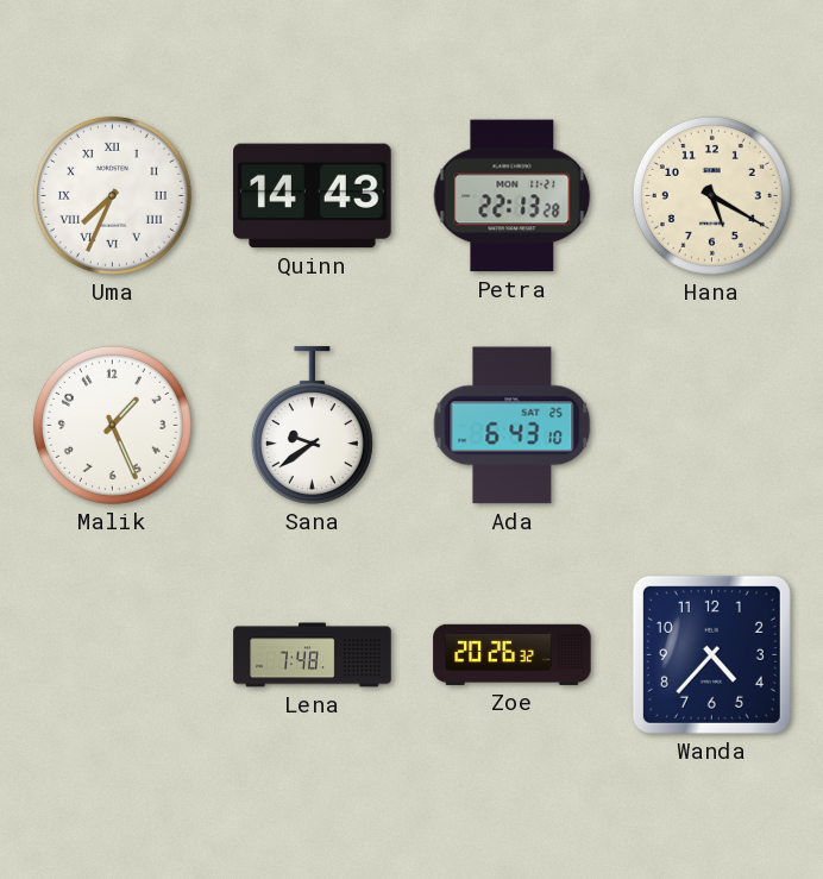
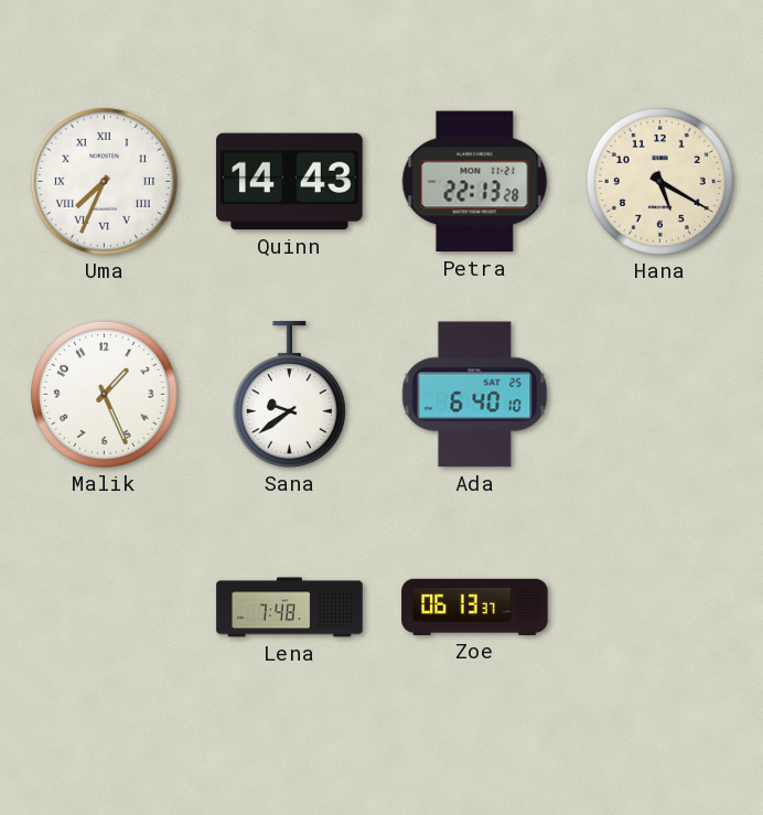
Ada: 6:43 -> 6:40 (475, 395)
Zoe: 20:26 -> 06:13 (475, 607)
Wanda: 4:37 -> none (711, 654)
